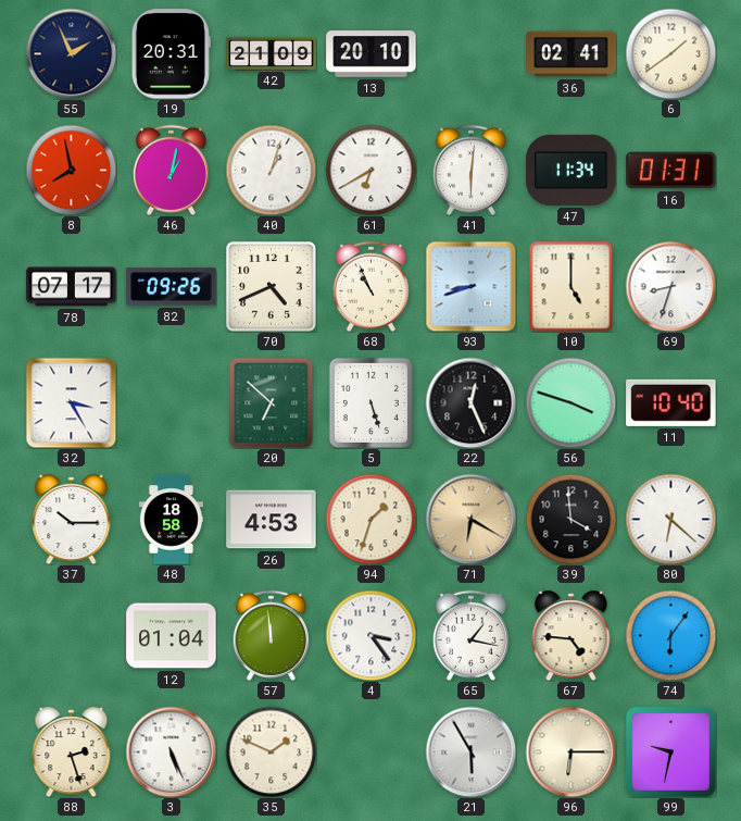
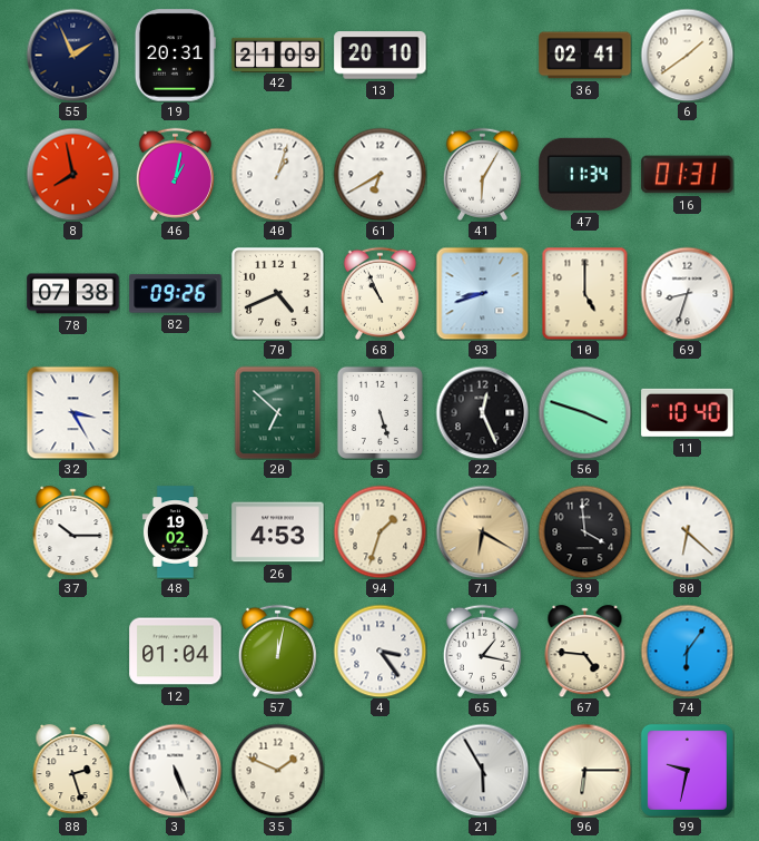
41: 6:01 -> 6:05 (482, 174)
78: 07:17 -> 07:38 (73, 294)
48: 18:58 -> 19:02 (175, 532)
57: 11:59 -> 12:02 (277, 651)
